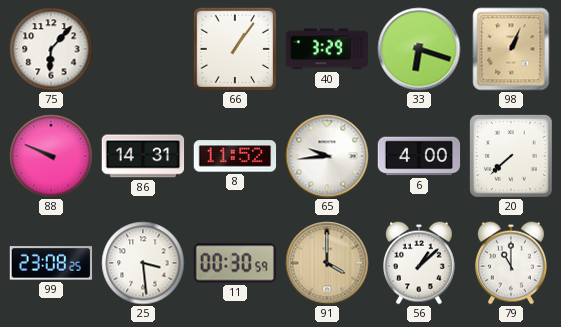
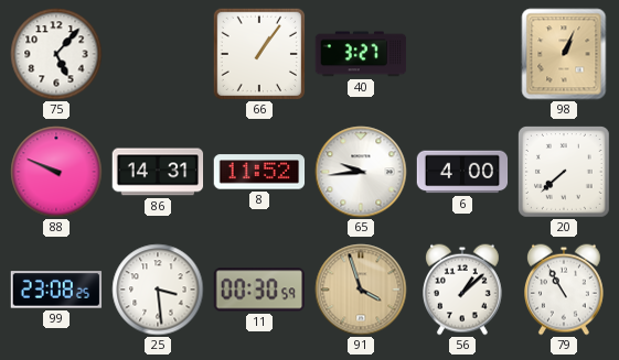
75: 6:07 -> 5:07 (56, 54)
40: 3:29 -> 3:27 (361, 54)
33: 6:18 -> none (419, 49)
91: 4:00 -> 3:57 (361, 290)
79: 11:00 -> 10:55 (565, 290)
